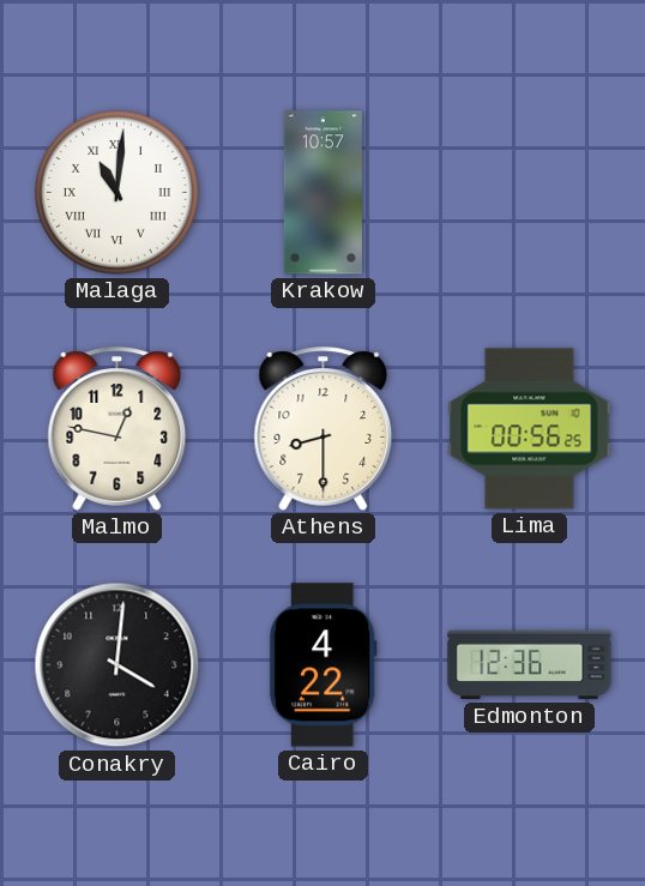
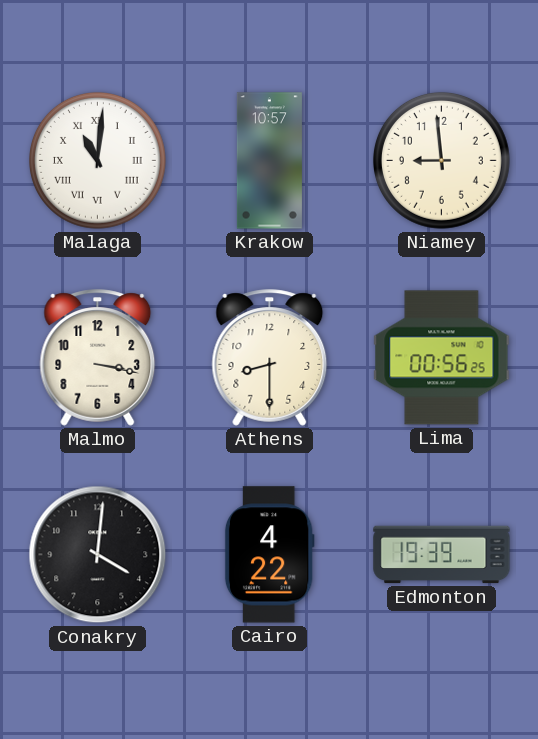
Niamey: none -> 8:59 (441, 160)
Malmo: 12:47 -> 3:17 (98, 358)
Edmonton: 12:36 -> 19:39 (442, 555)
